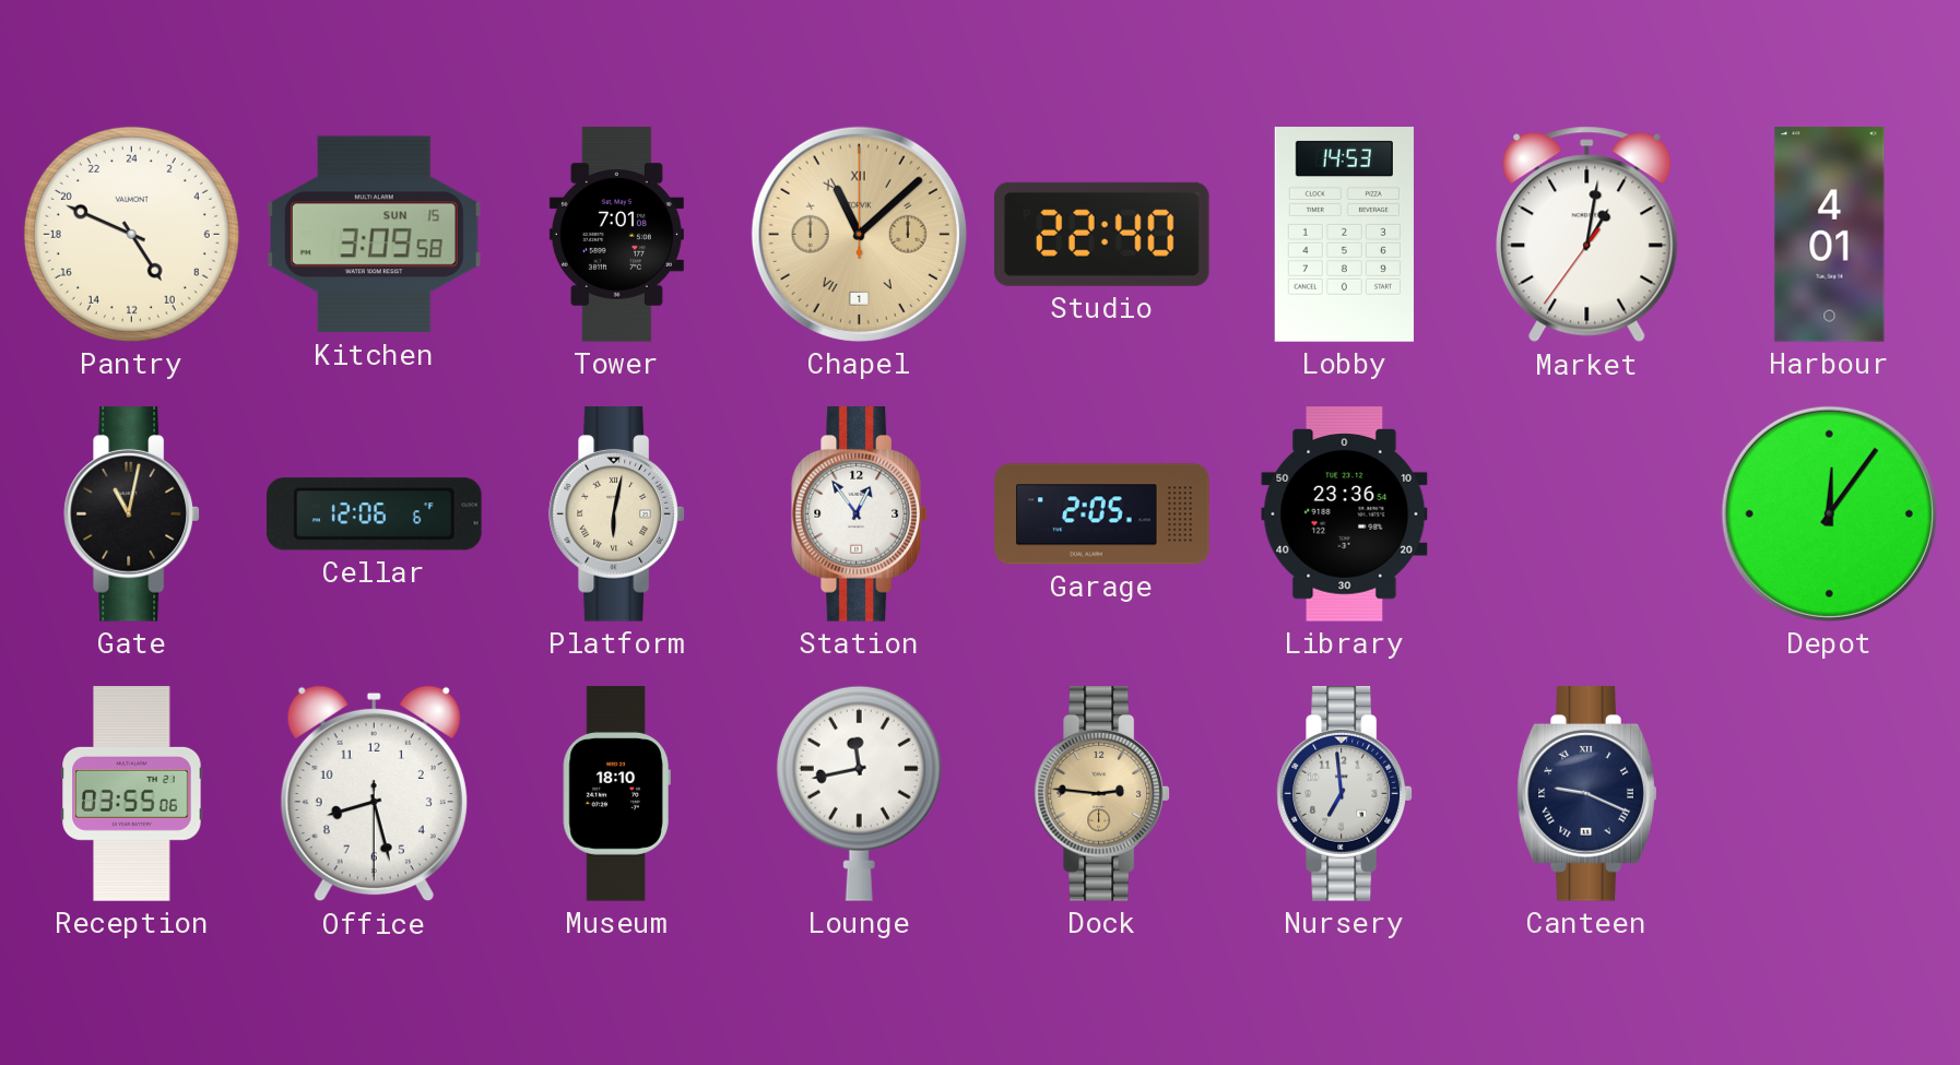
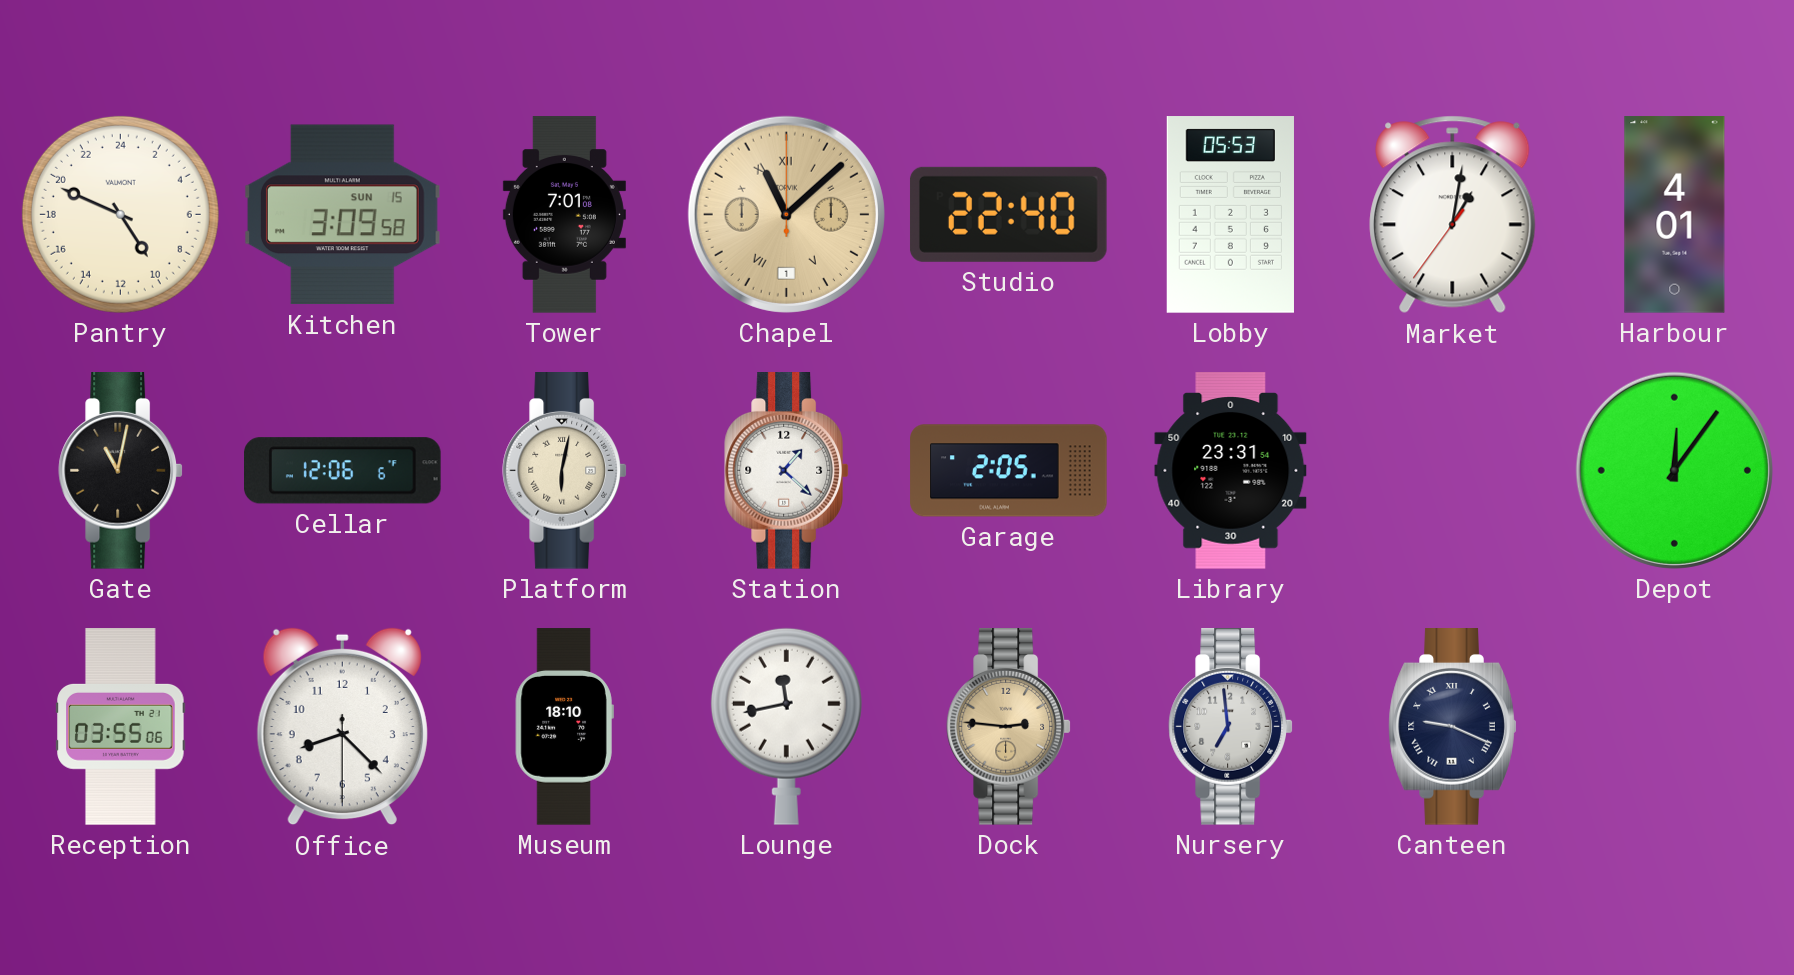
Lobby: 14:53 -> 05:53 (1230, 215)
Station: 12:54 -> 1:22 (787, 471)
Library: 23:36 -> 23:31 (1231, 471)
Office: 8:27 -> 8:22 (342, 727)
